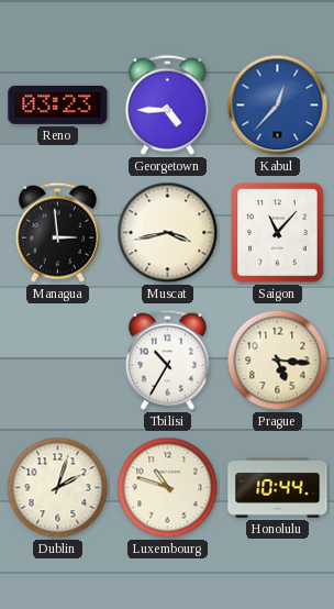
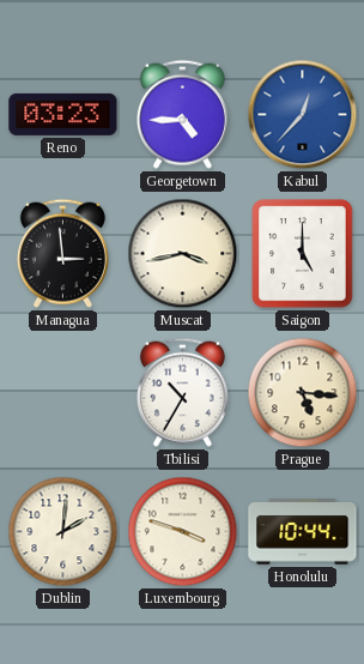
Saigon: 11:07 -> 5:00 (303, 254)
Dublin: 2:03 -> 2:01 (63, 532)
Luxembourg: 10:48 -> 3:48 (183, 532)
